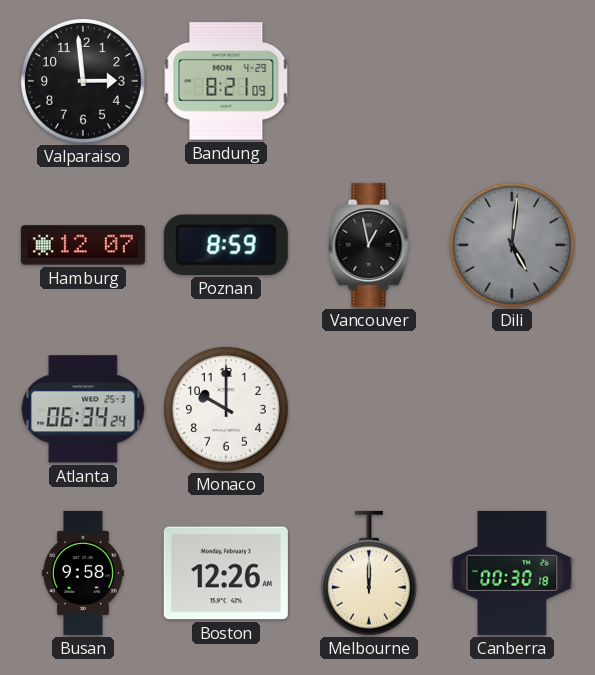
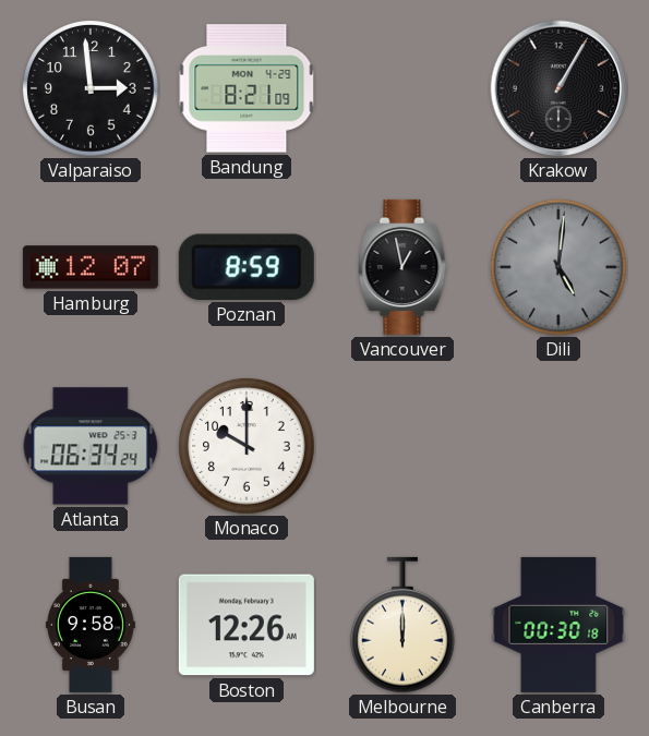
Krakow: none -> 1:05 (558, 88)
